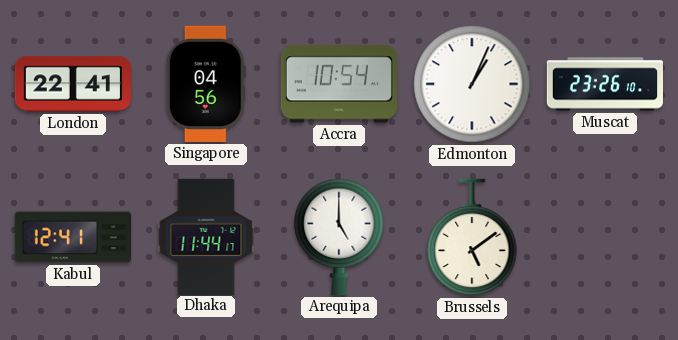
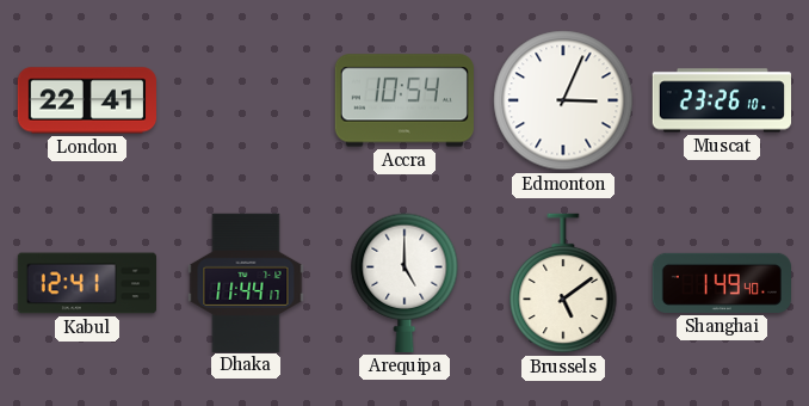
Singapore: 04:56 -> none (206, 84)
Edmonton: 1:04 -> 3:04 (563, 100)
Shanghai: none -> 1:49 (721, 283)
